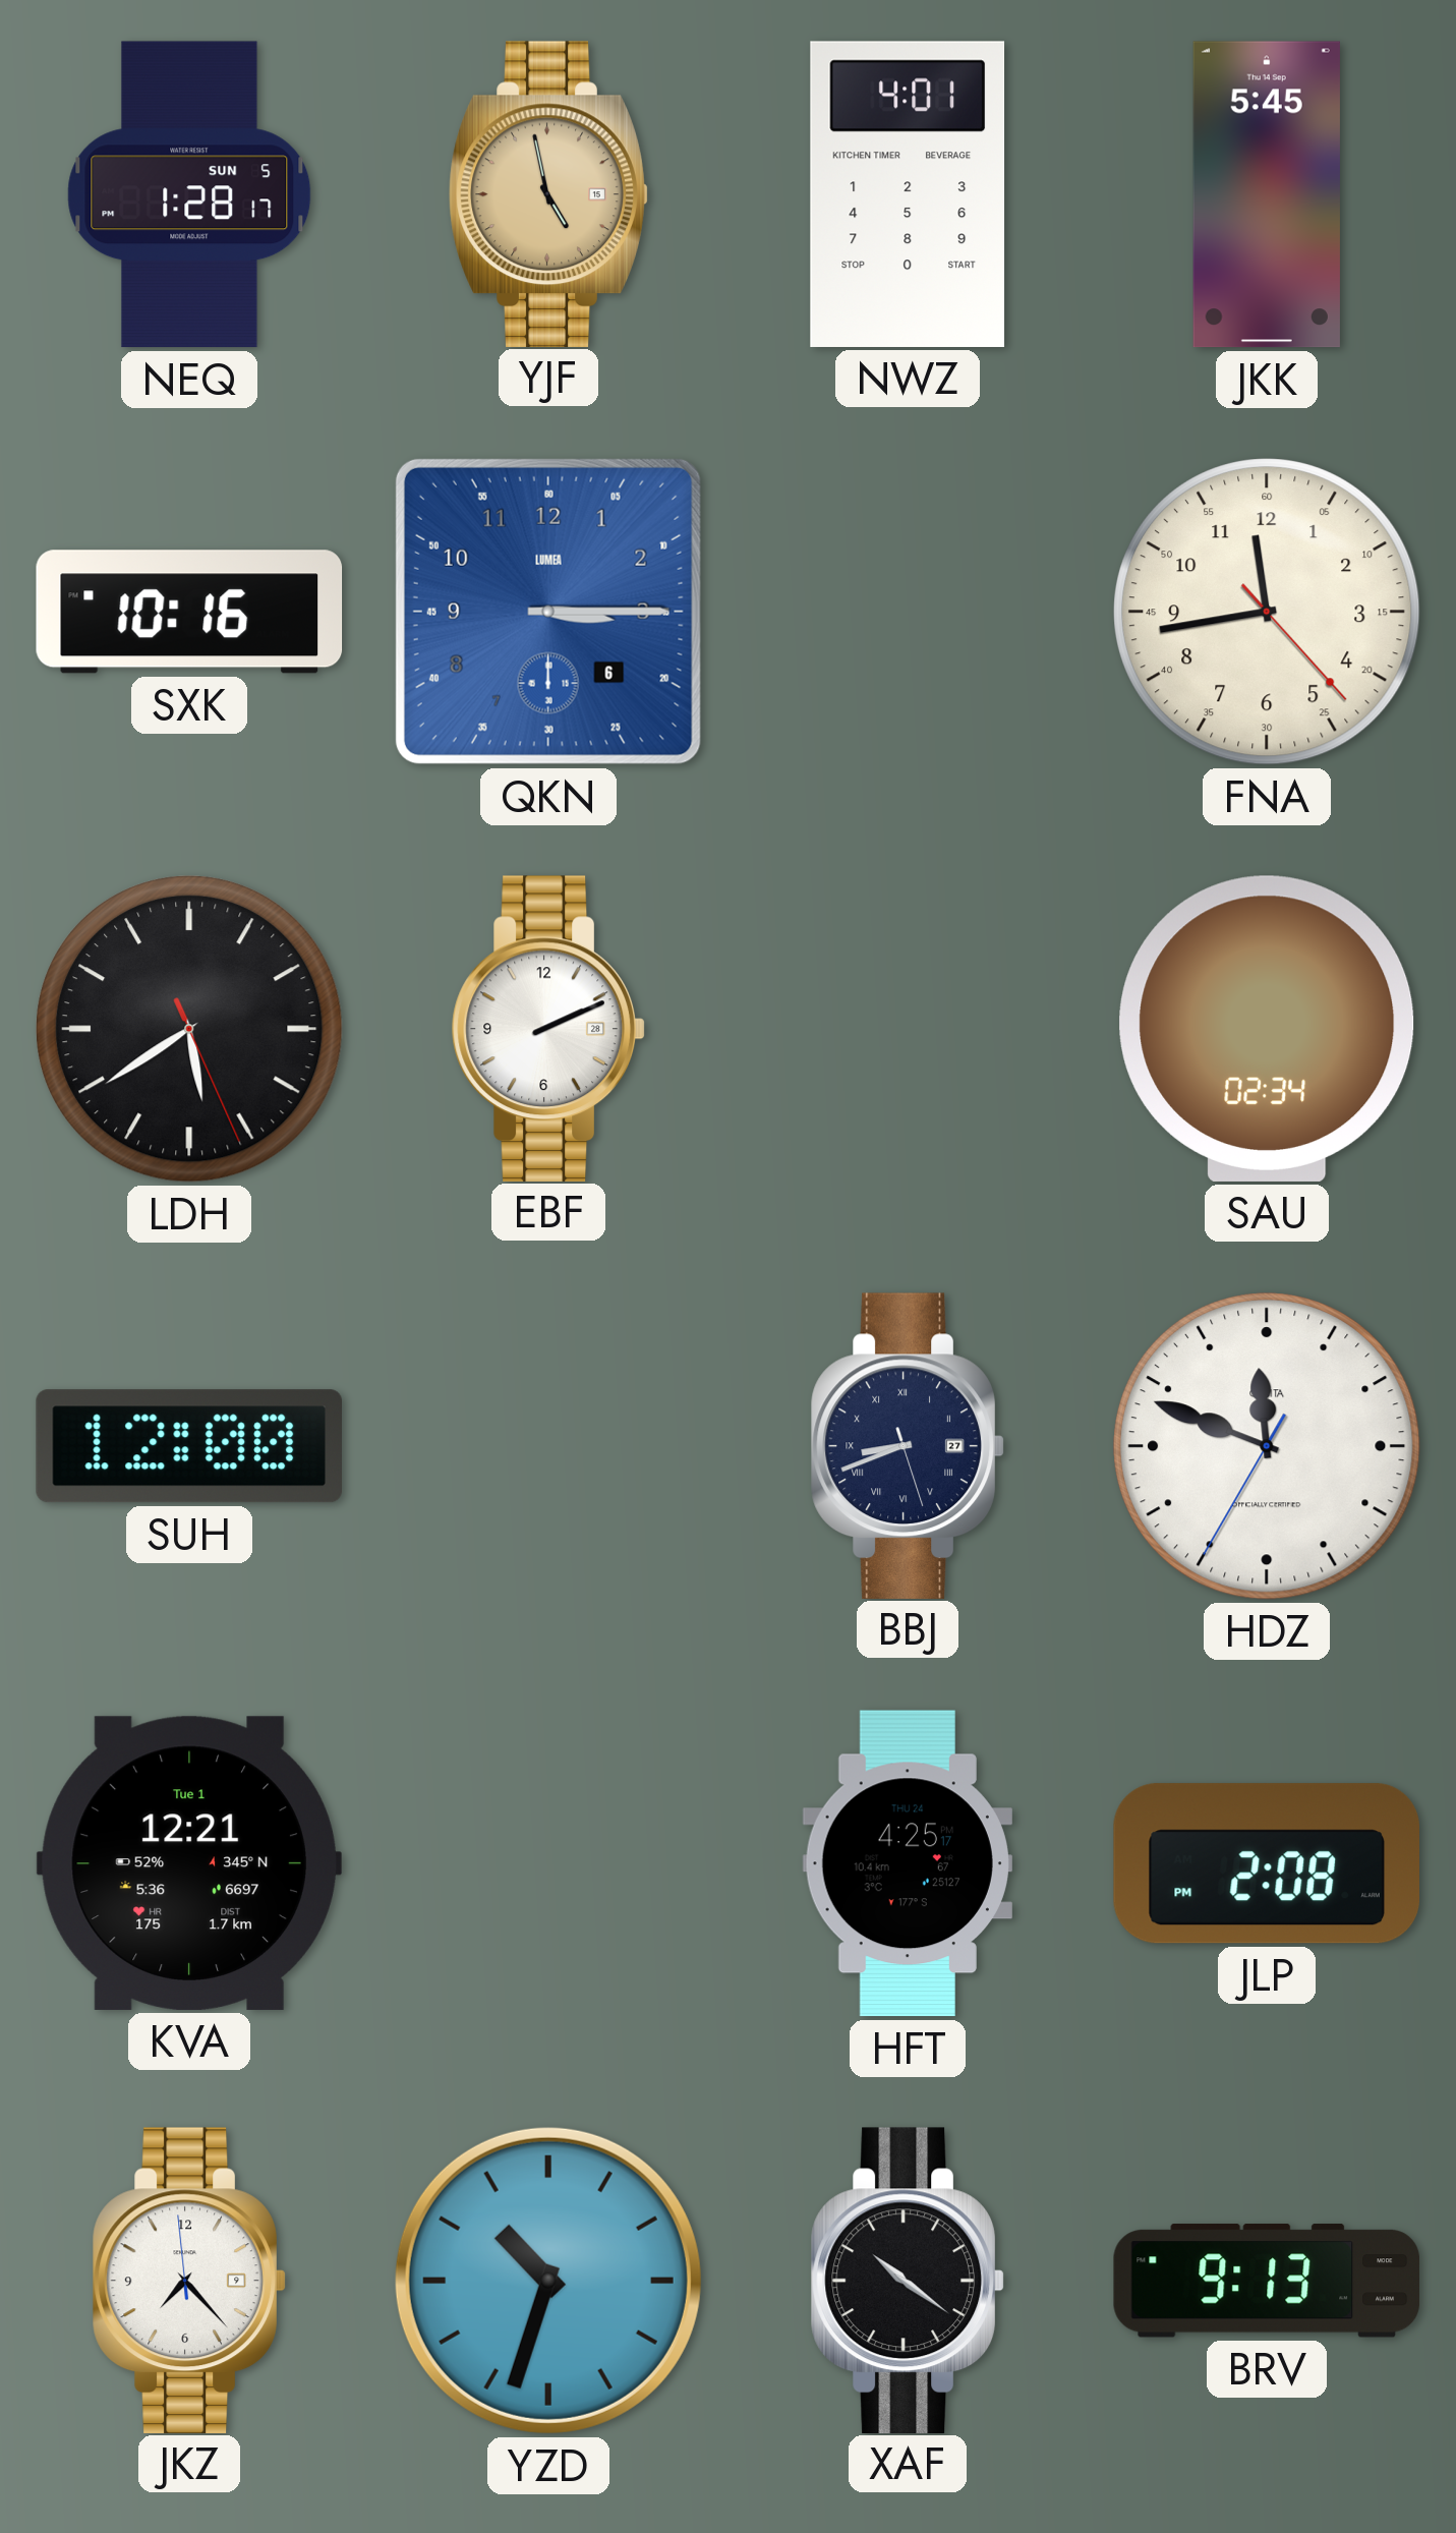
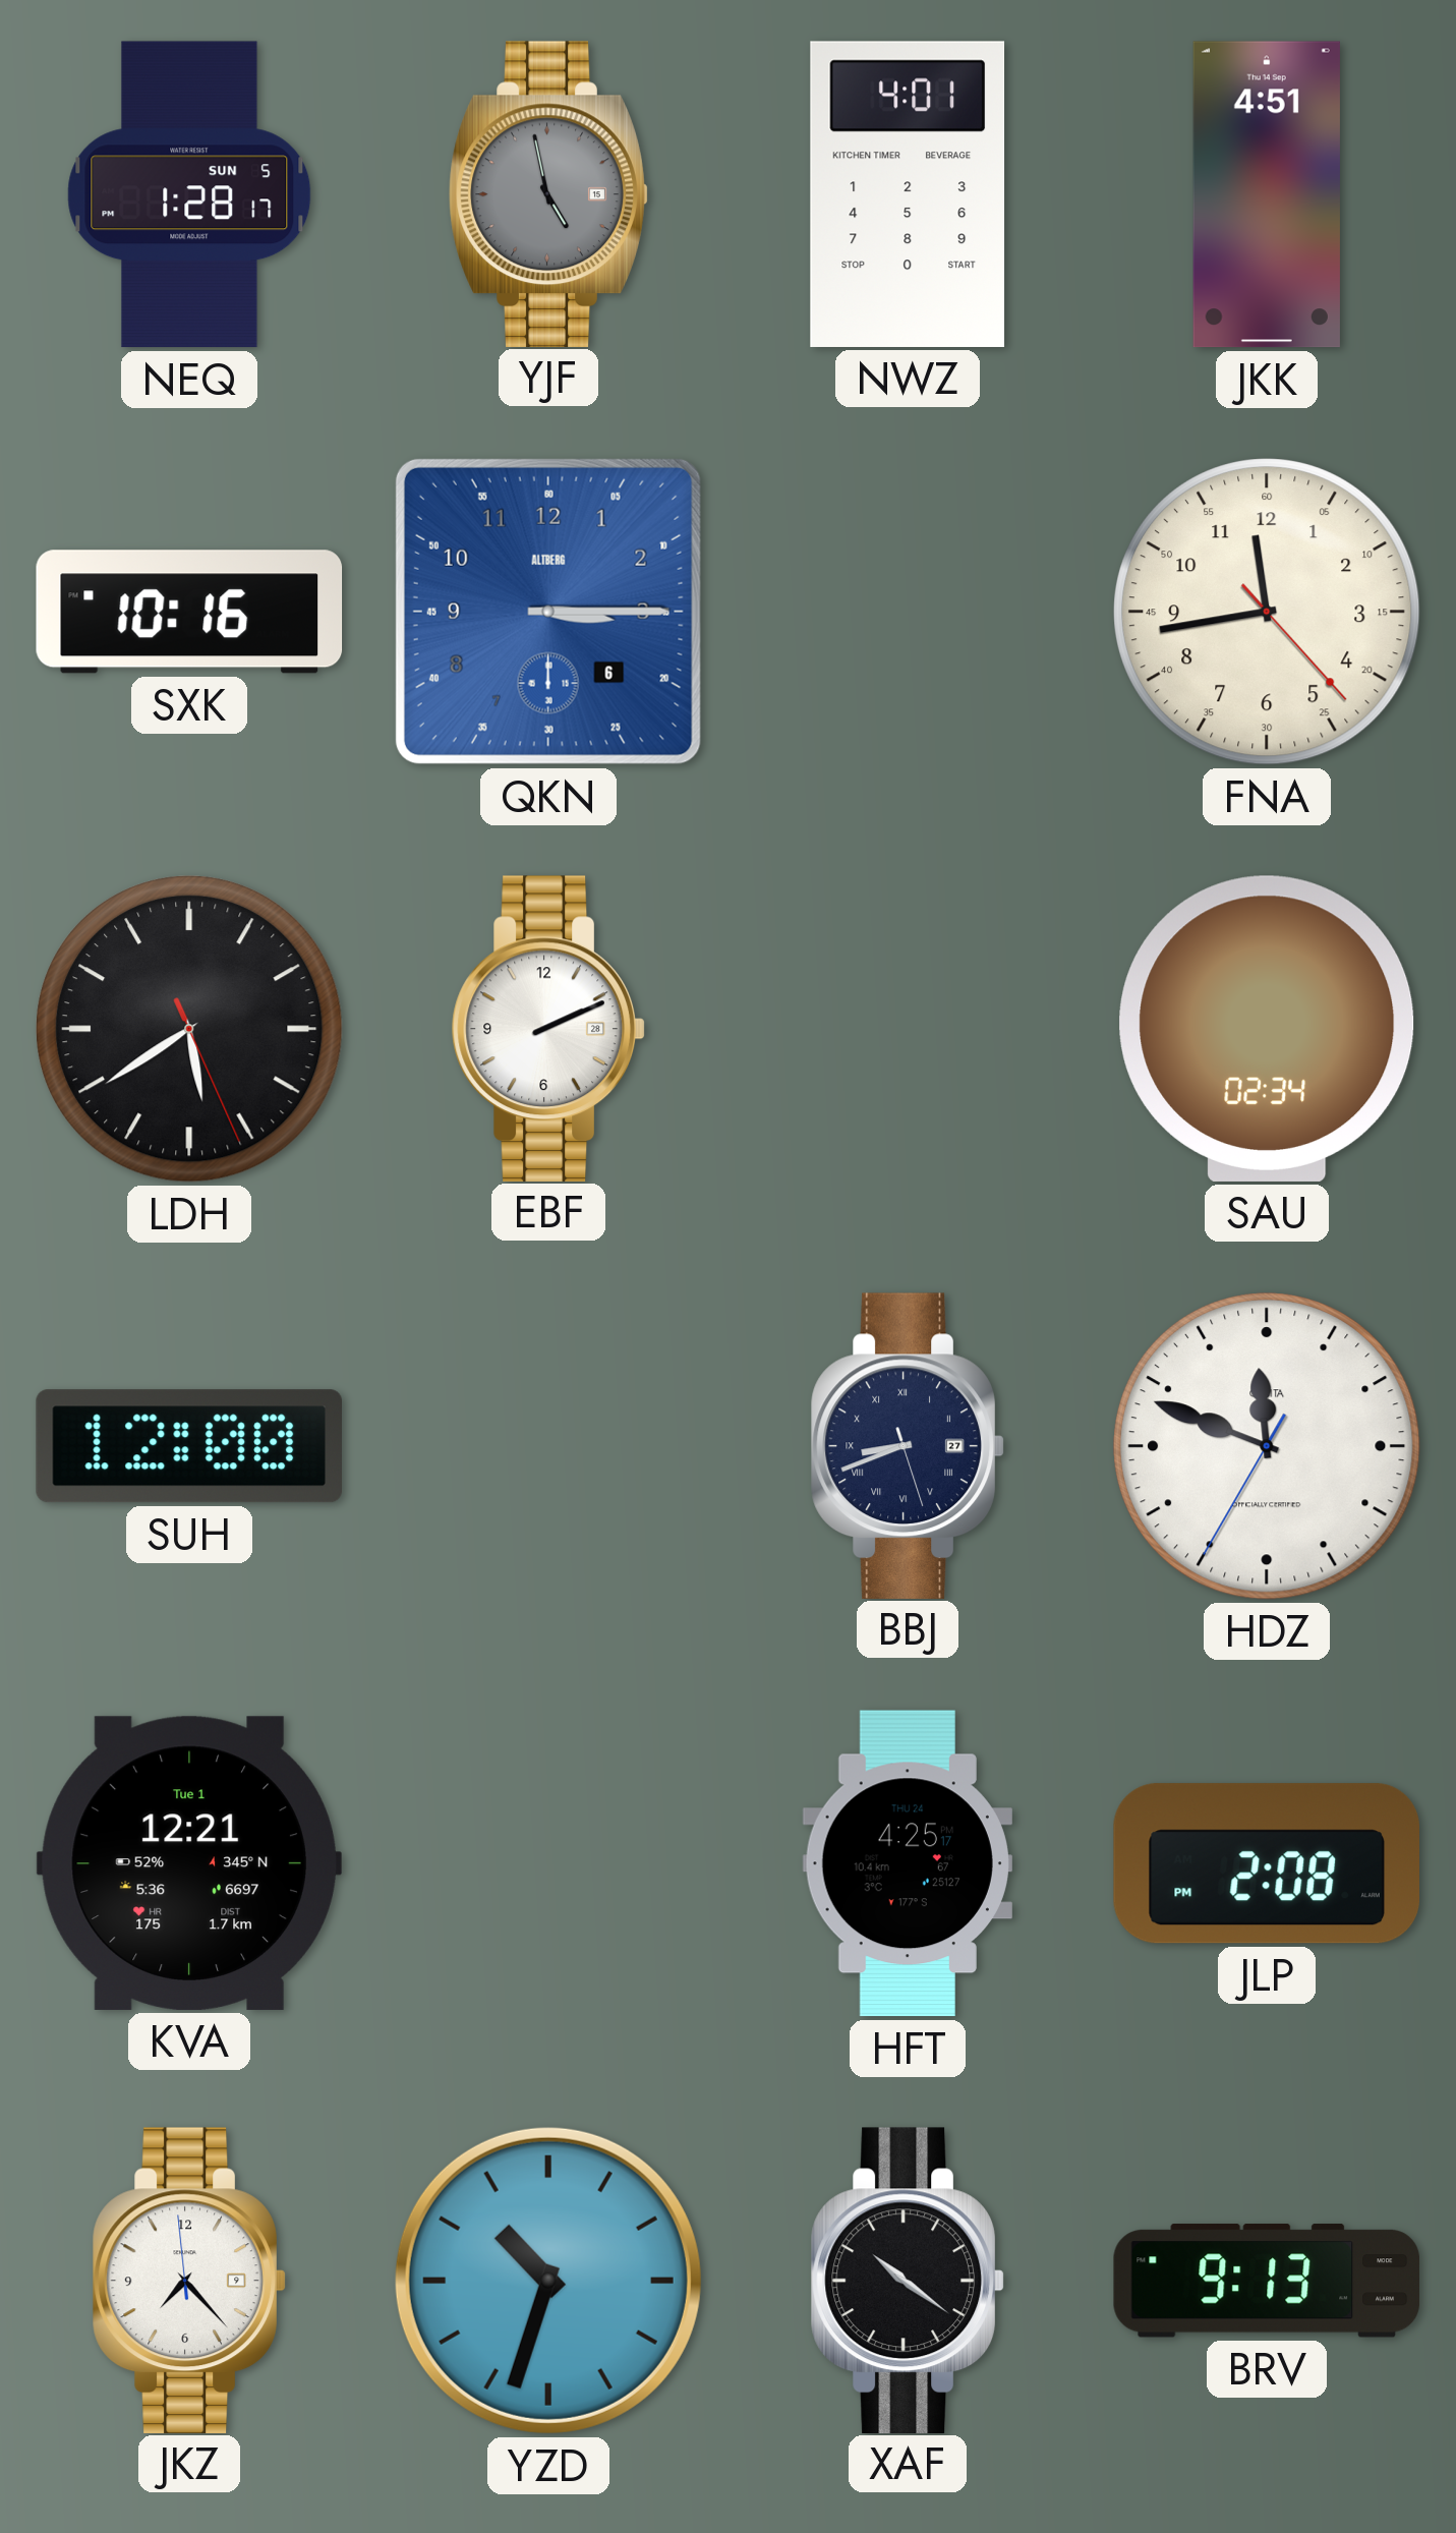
YJF dial: champagne -> grey (548, 193)
JKK: 5:45 -> 4:51 (1267, 194)
QKN brand: LUMEA -> ALTBERG (548, 612)
